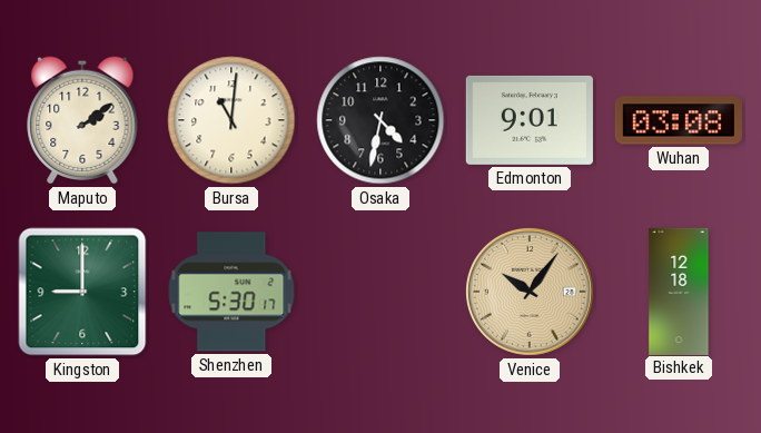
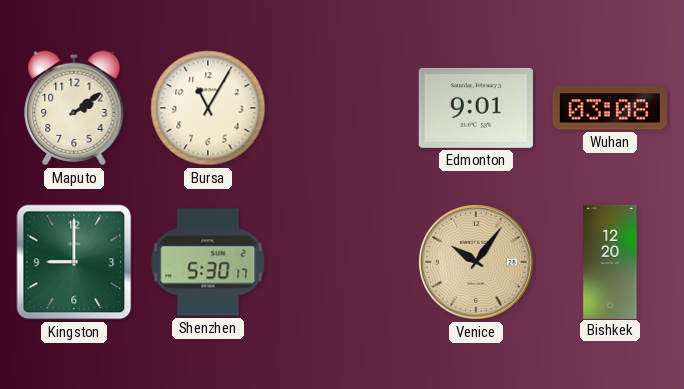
Bursa: 11:01 -> 11:05 (208, 108)
Osaka: 4:32 -> none (381, 120)
Bishkek: 12:18 -> 12:20 (610, 261)
